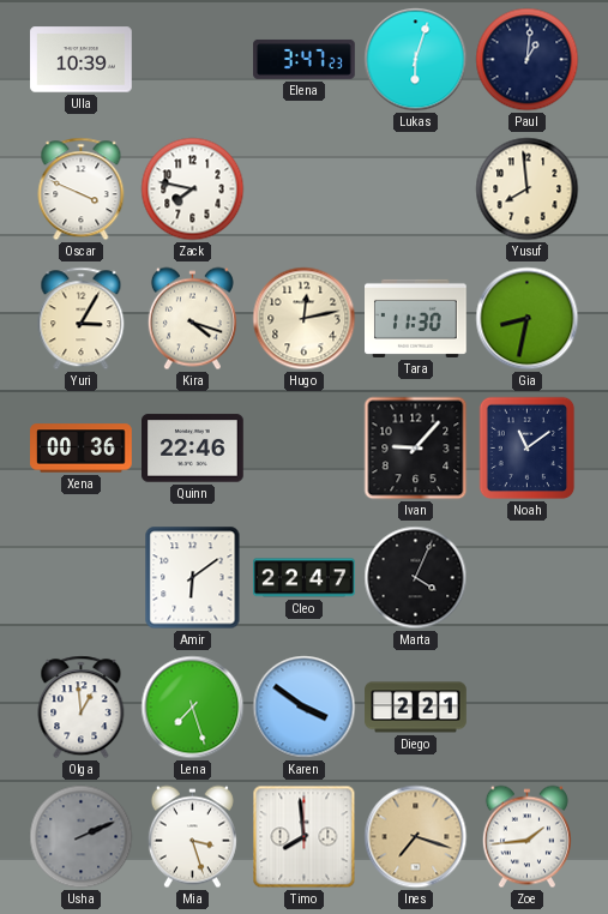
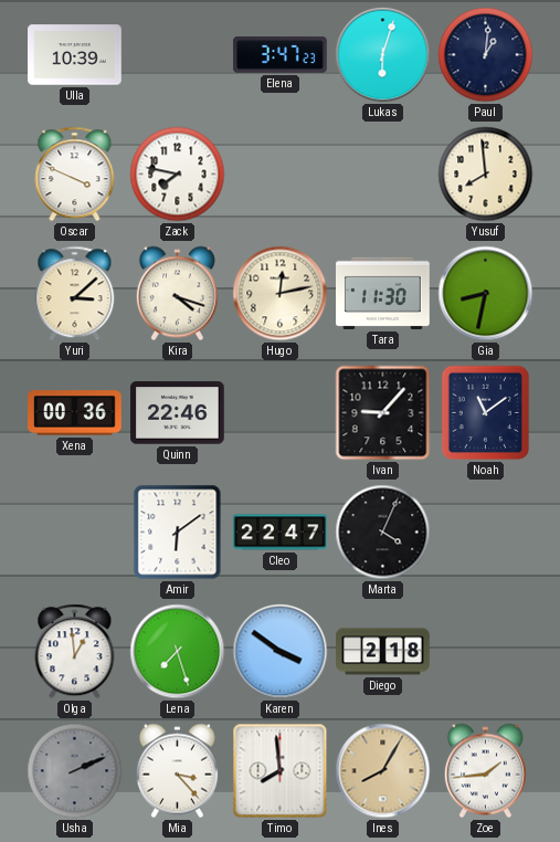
Yuri: 3:05 -> 3:08 (75, 294)
Diego: 2:21 -> 2:18 (383, 652)
Mia: 3:27 -> 3:23 (177, 771)
Ines: 7:18 -> 8:05 (383, 771)
